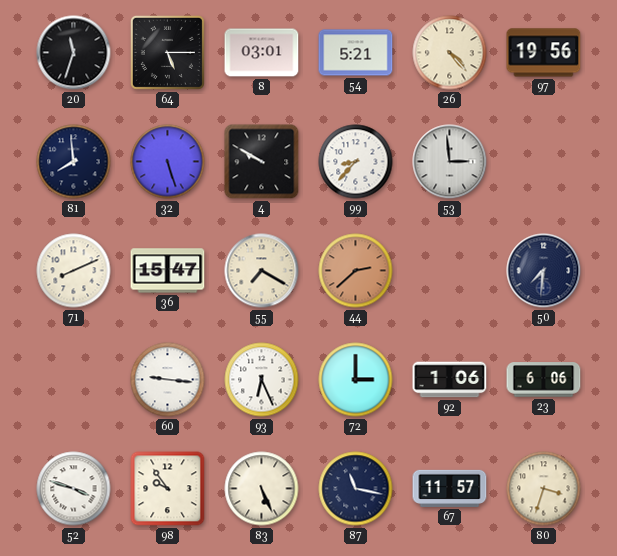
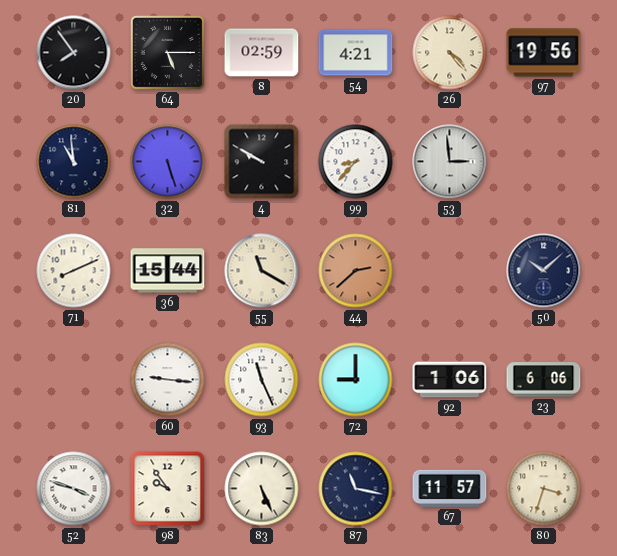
20: 11:33 -> 7:54 (74, 53)
8: 03:01 -> 02:59 (262, 53)
54: 5:21 -> 4:21 (356, 53)
81: 7:59 -> 10:59 (74, 162)
36: 15:47 -> 15:44 (168, 271)
55: 7:20 -> 11:20 (262, 271)
50: 7:31 -> 10:08 (544, 271)
93: 6:26 -> 11:26 (262, 380)
72: 3:00 -> 9:00 (356, 380)
